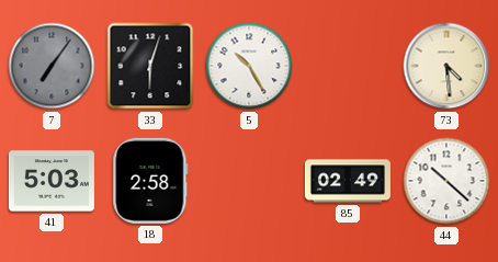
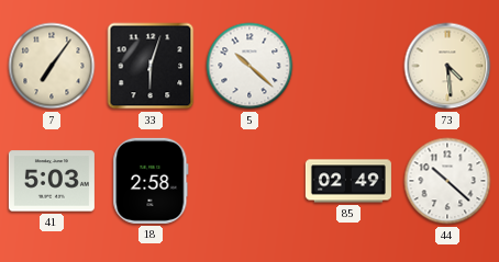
7 dial: grey -> cream (52, 66)
5: 10:25 -> 10:22 (249, 66)
